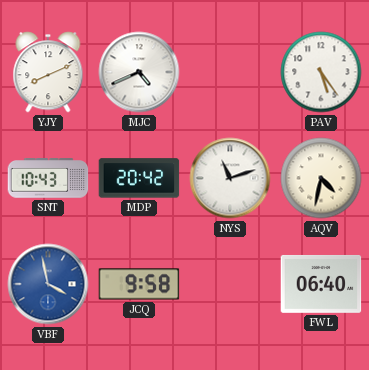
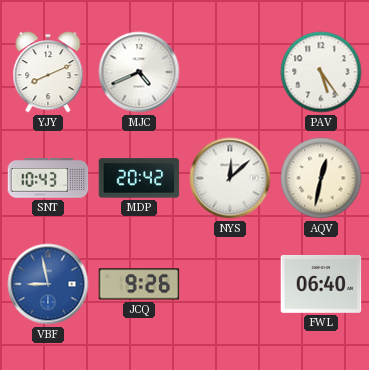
NYS: 11:12 -> 12:08 (230, 178)
AQV: 4:32 -> 12:32 (321, 178)
VBF: 3:58 -> 8:58 (48, 284)
JCQ: 9:58 -> 9:26 (139, 284)
